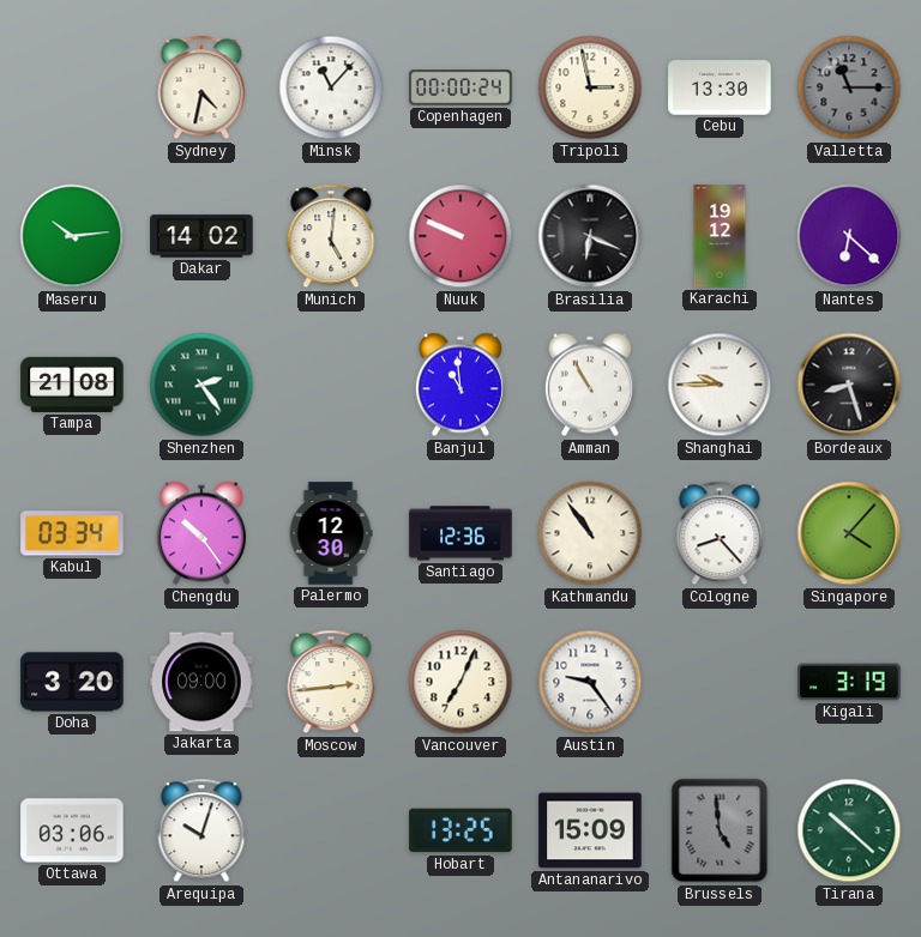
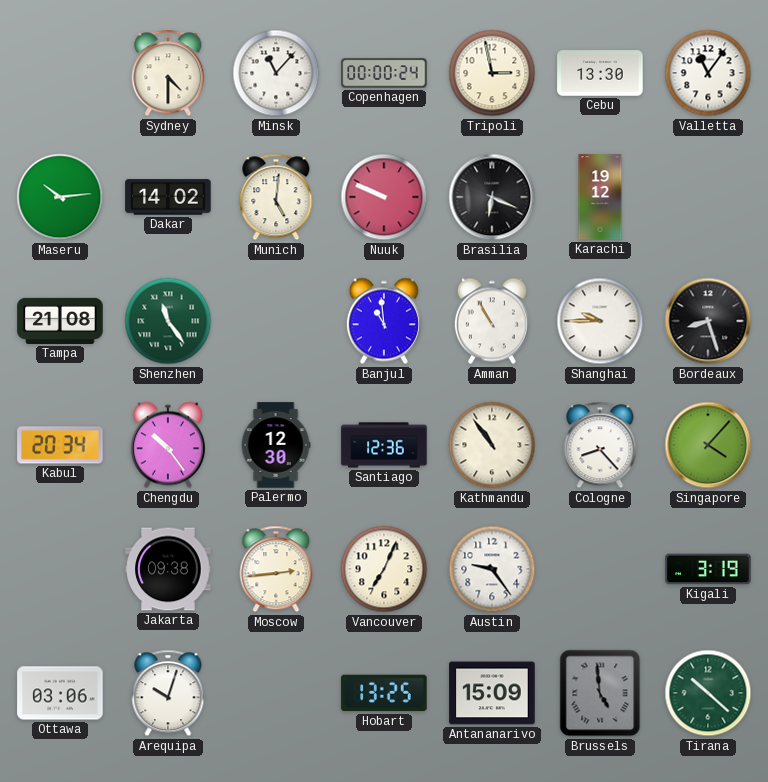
Sydney: 4:32 -> 4:30 (168, 73)
Valletta: 11:15 -> 11:06 (708, 73)
Valletta dial: grey -> white (708, 73)
Nantes: 6:22 -> none (849, 236)
Shenzhen: 2:24 -> 11:24 (168, 321)
Kabul: 03:34 -> 20:34 (60, 445)
Doha: 3:20 -> none (72, 682)
Jakarta: 09:00 -> 09:38 (168, 569)
